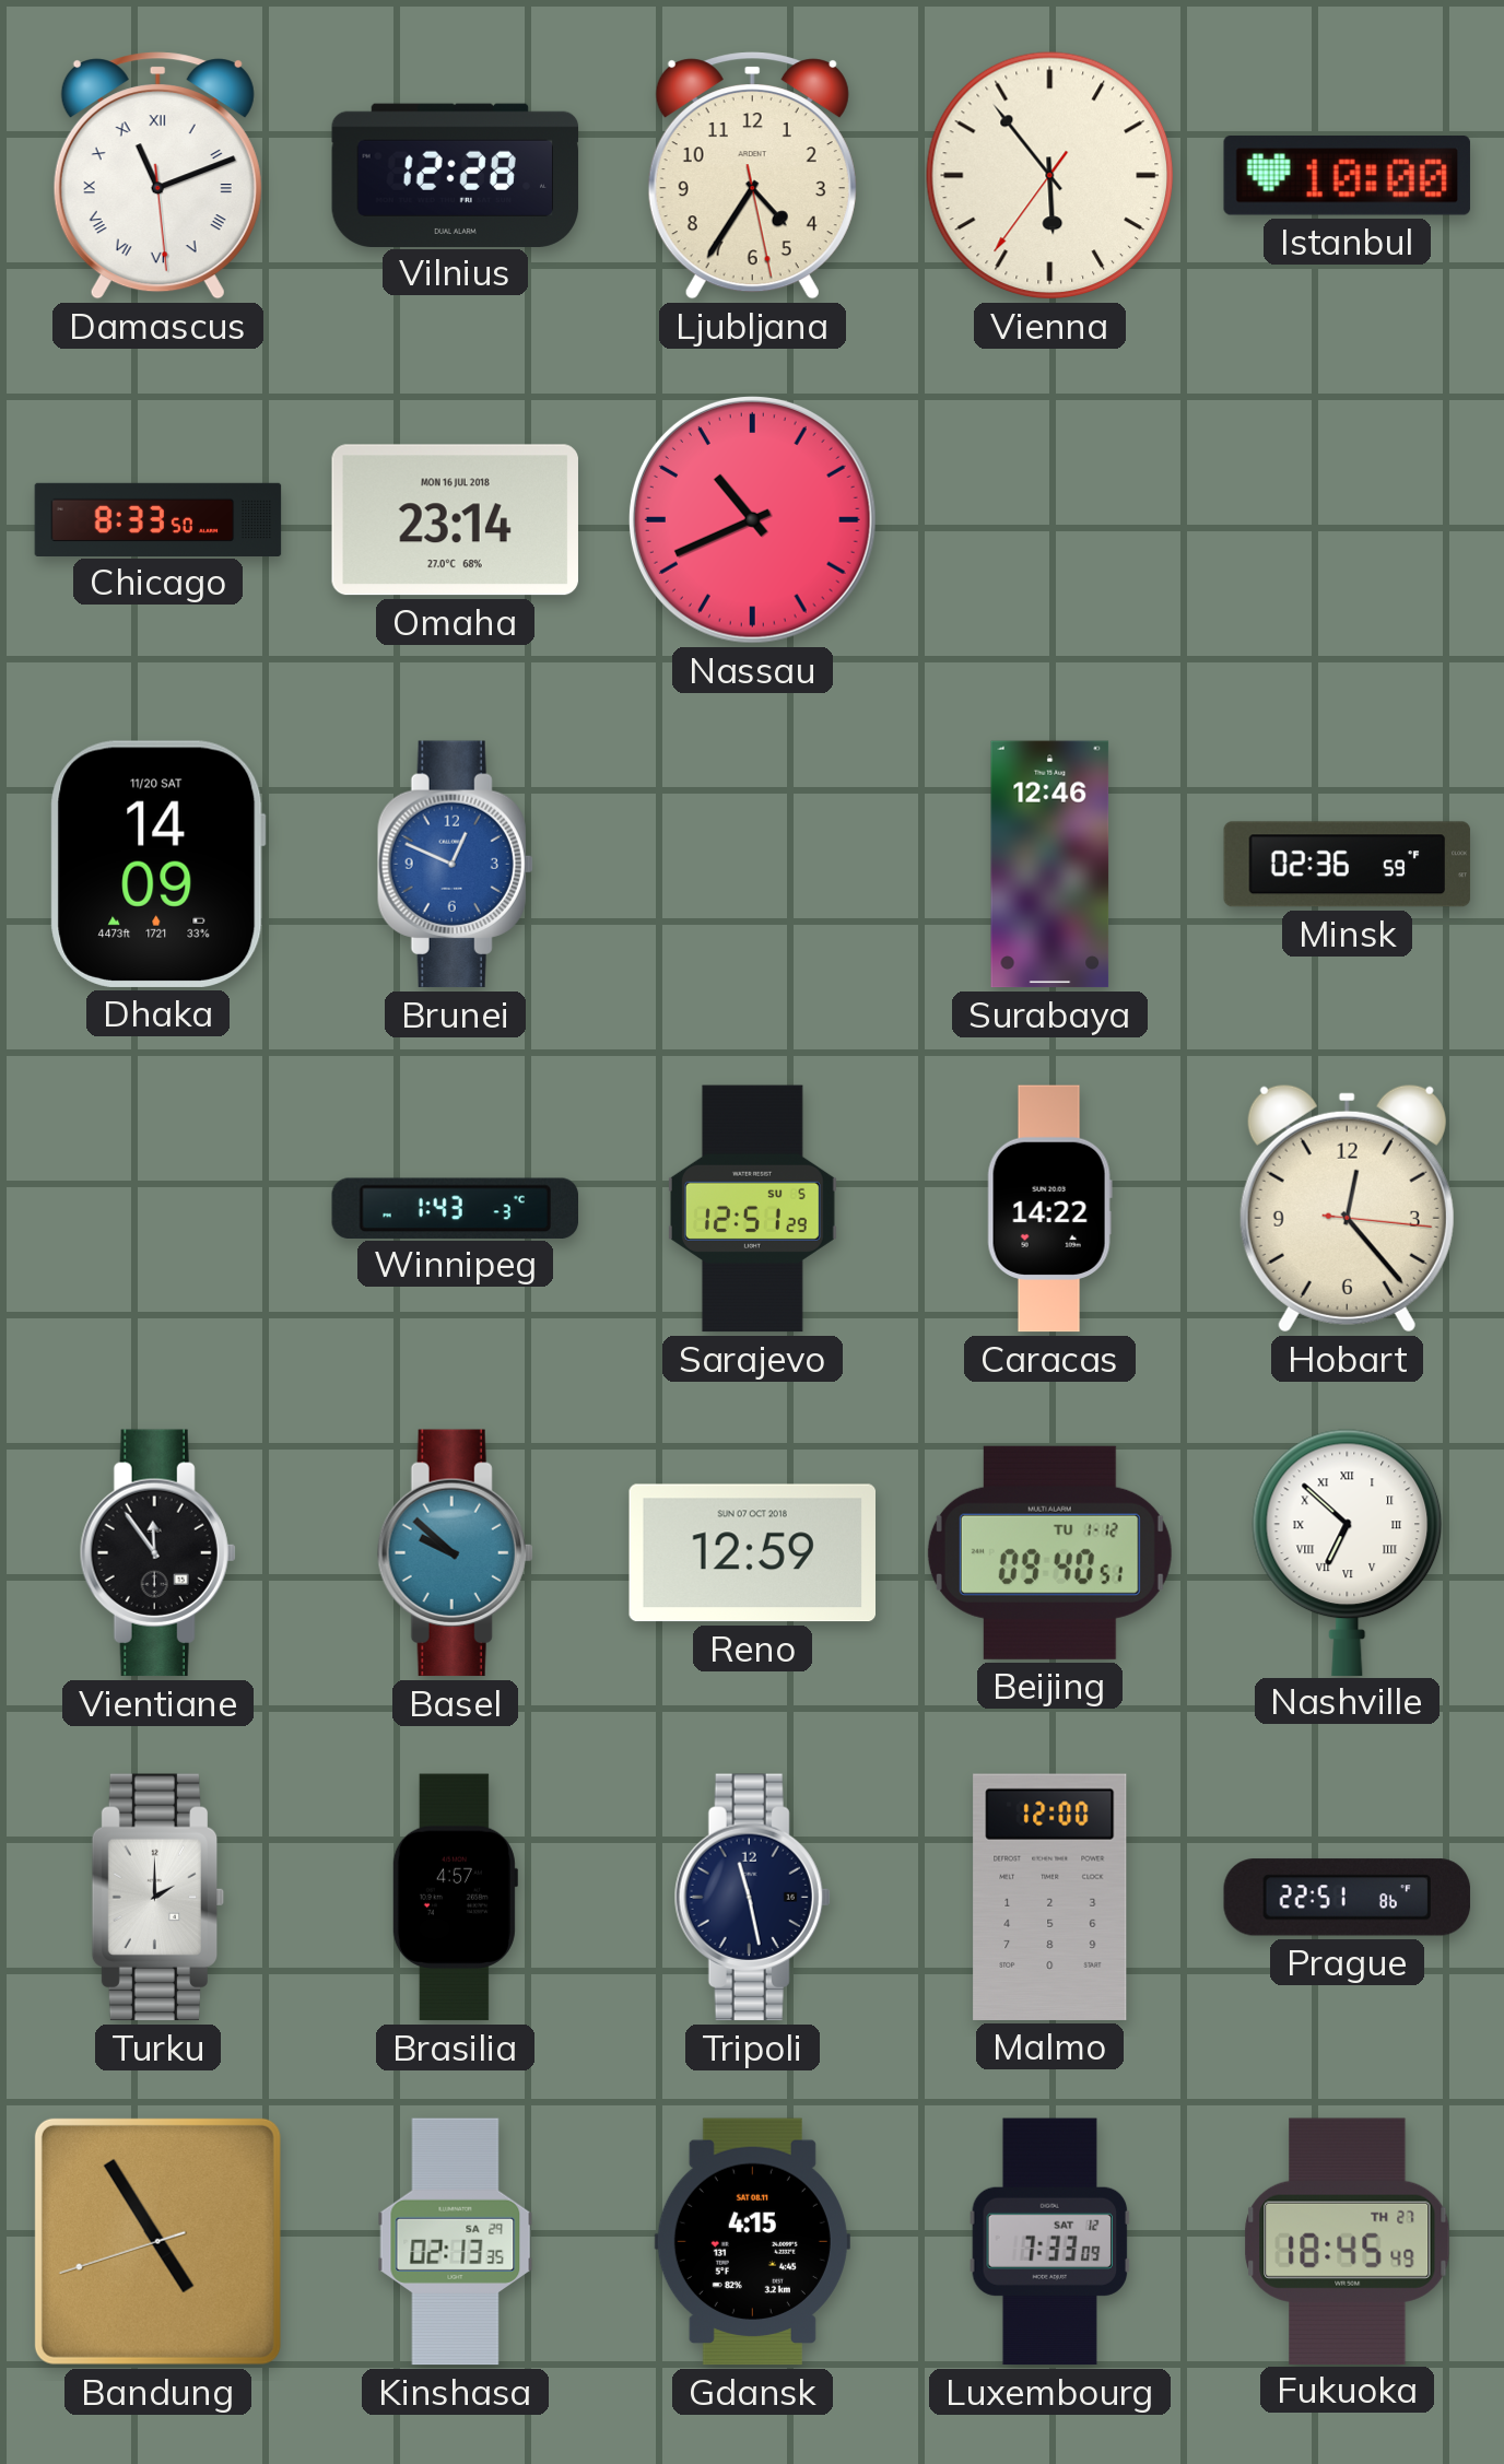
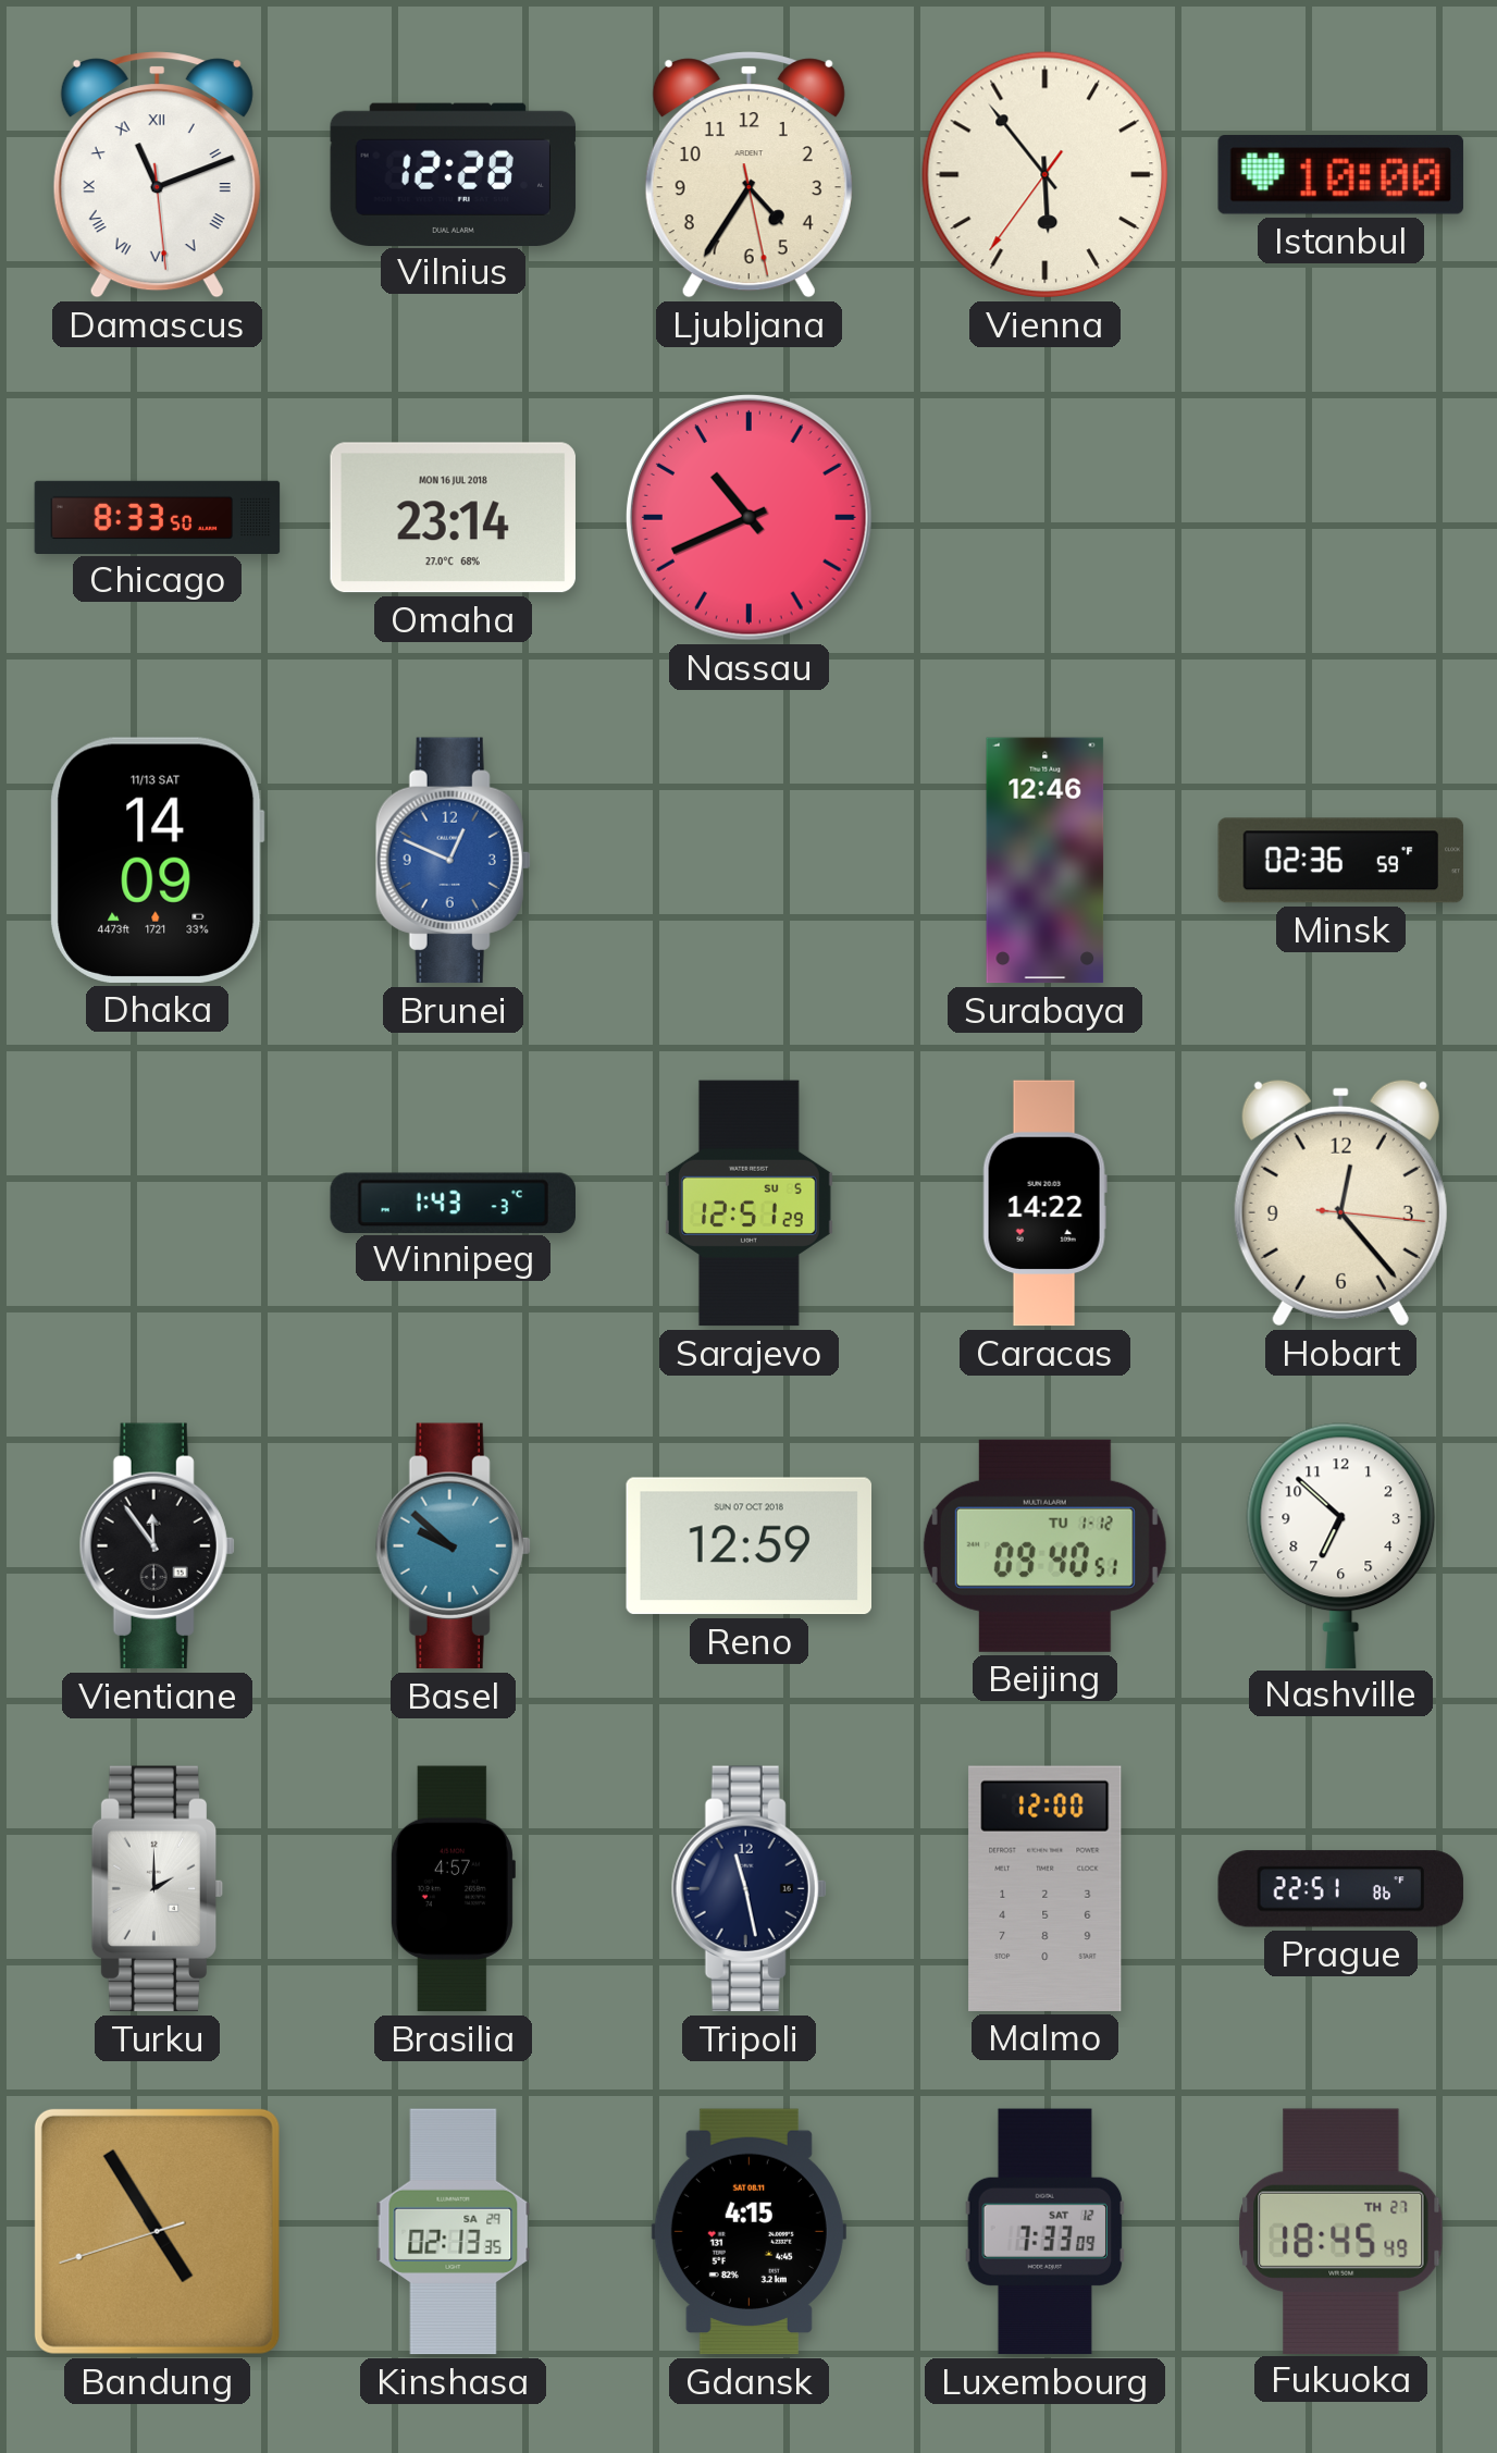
Dhaka date: 11/20 SAT -> 11/13 SAT (157, 860)
Nashville numerals: Roman -> Arabic (1341, 1545)
